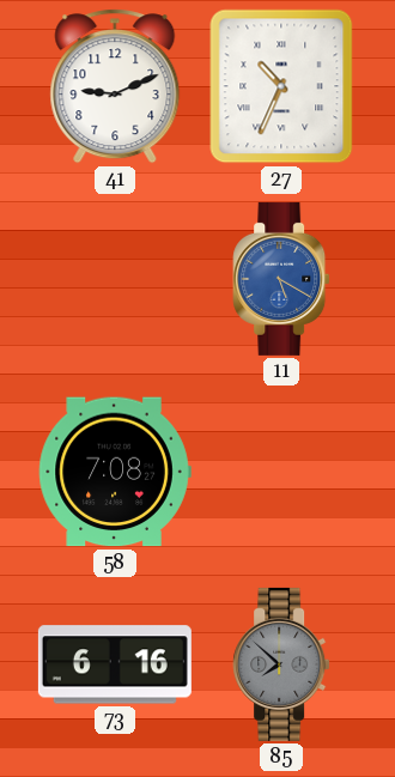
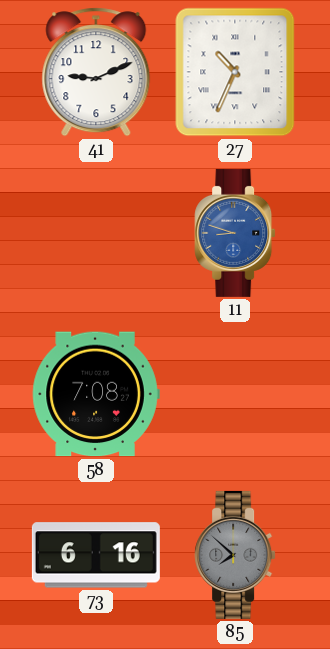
11: 5:20 -> 8:48 (235, 233)
